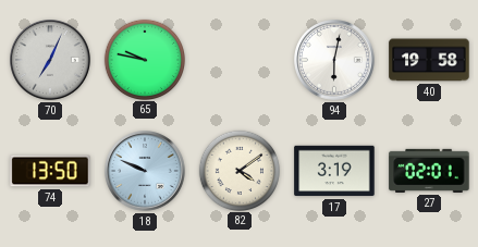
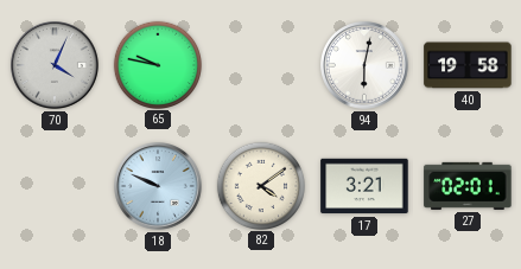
70: 7:04 -> 4:04 (56, 66)
74: 13:50 -> none (50, 171)
17: 3:19 -> 3:21 (364, 186)
